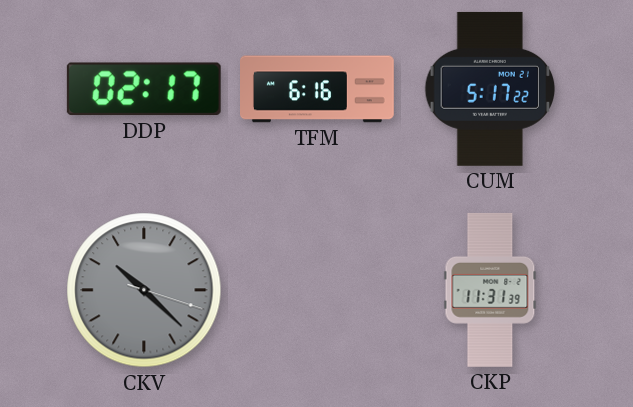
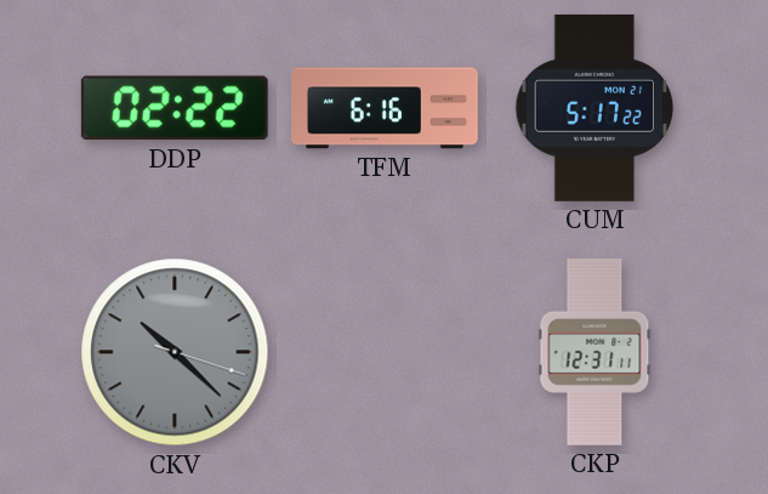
DDP: 02:17 -> 02:22 (175, 108)
CKP: 11:31 -> 12:31 (595, 352)
